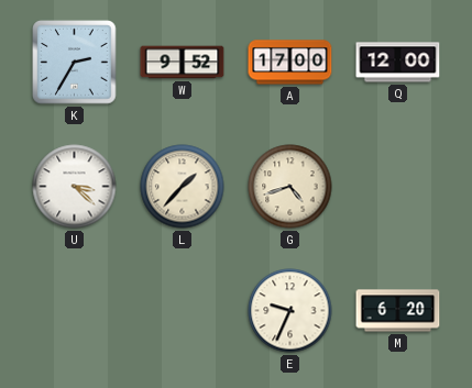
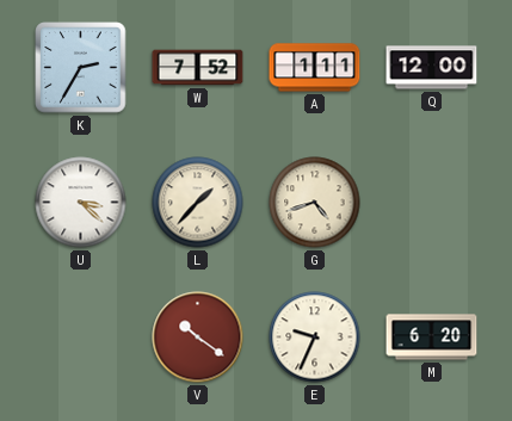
W: 9:52 -> 7:52 (198, 68)
A: 17:00 -> 1:11 (315, 68)
V: none -> 10:21 (198, 338)
